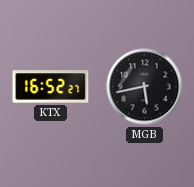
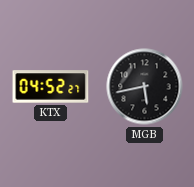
KTX: 16:52 -> 04:52 (51, 87)
